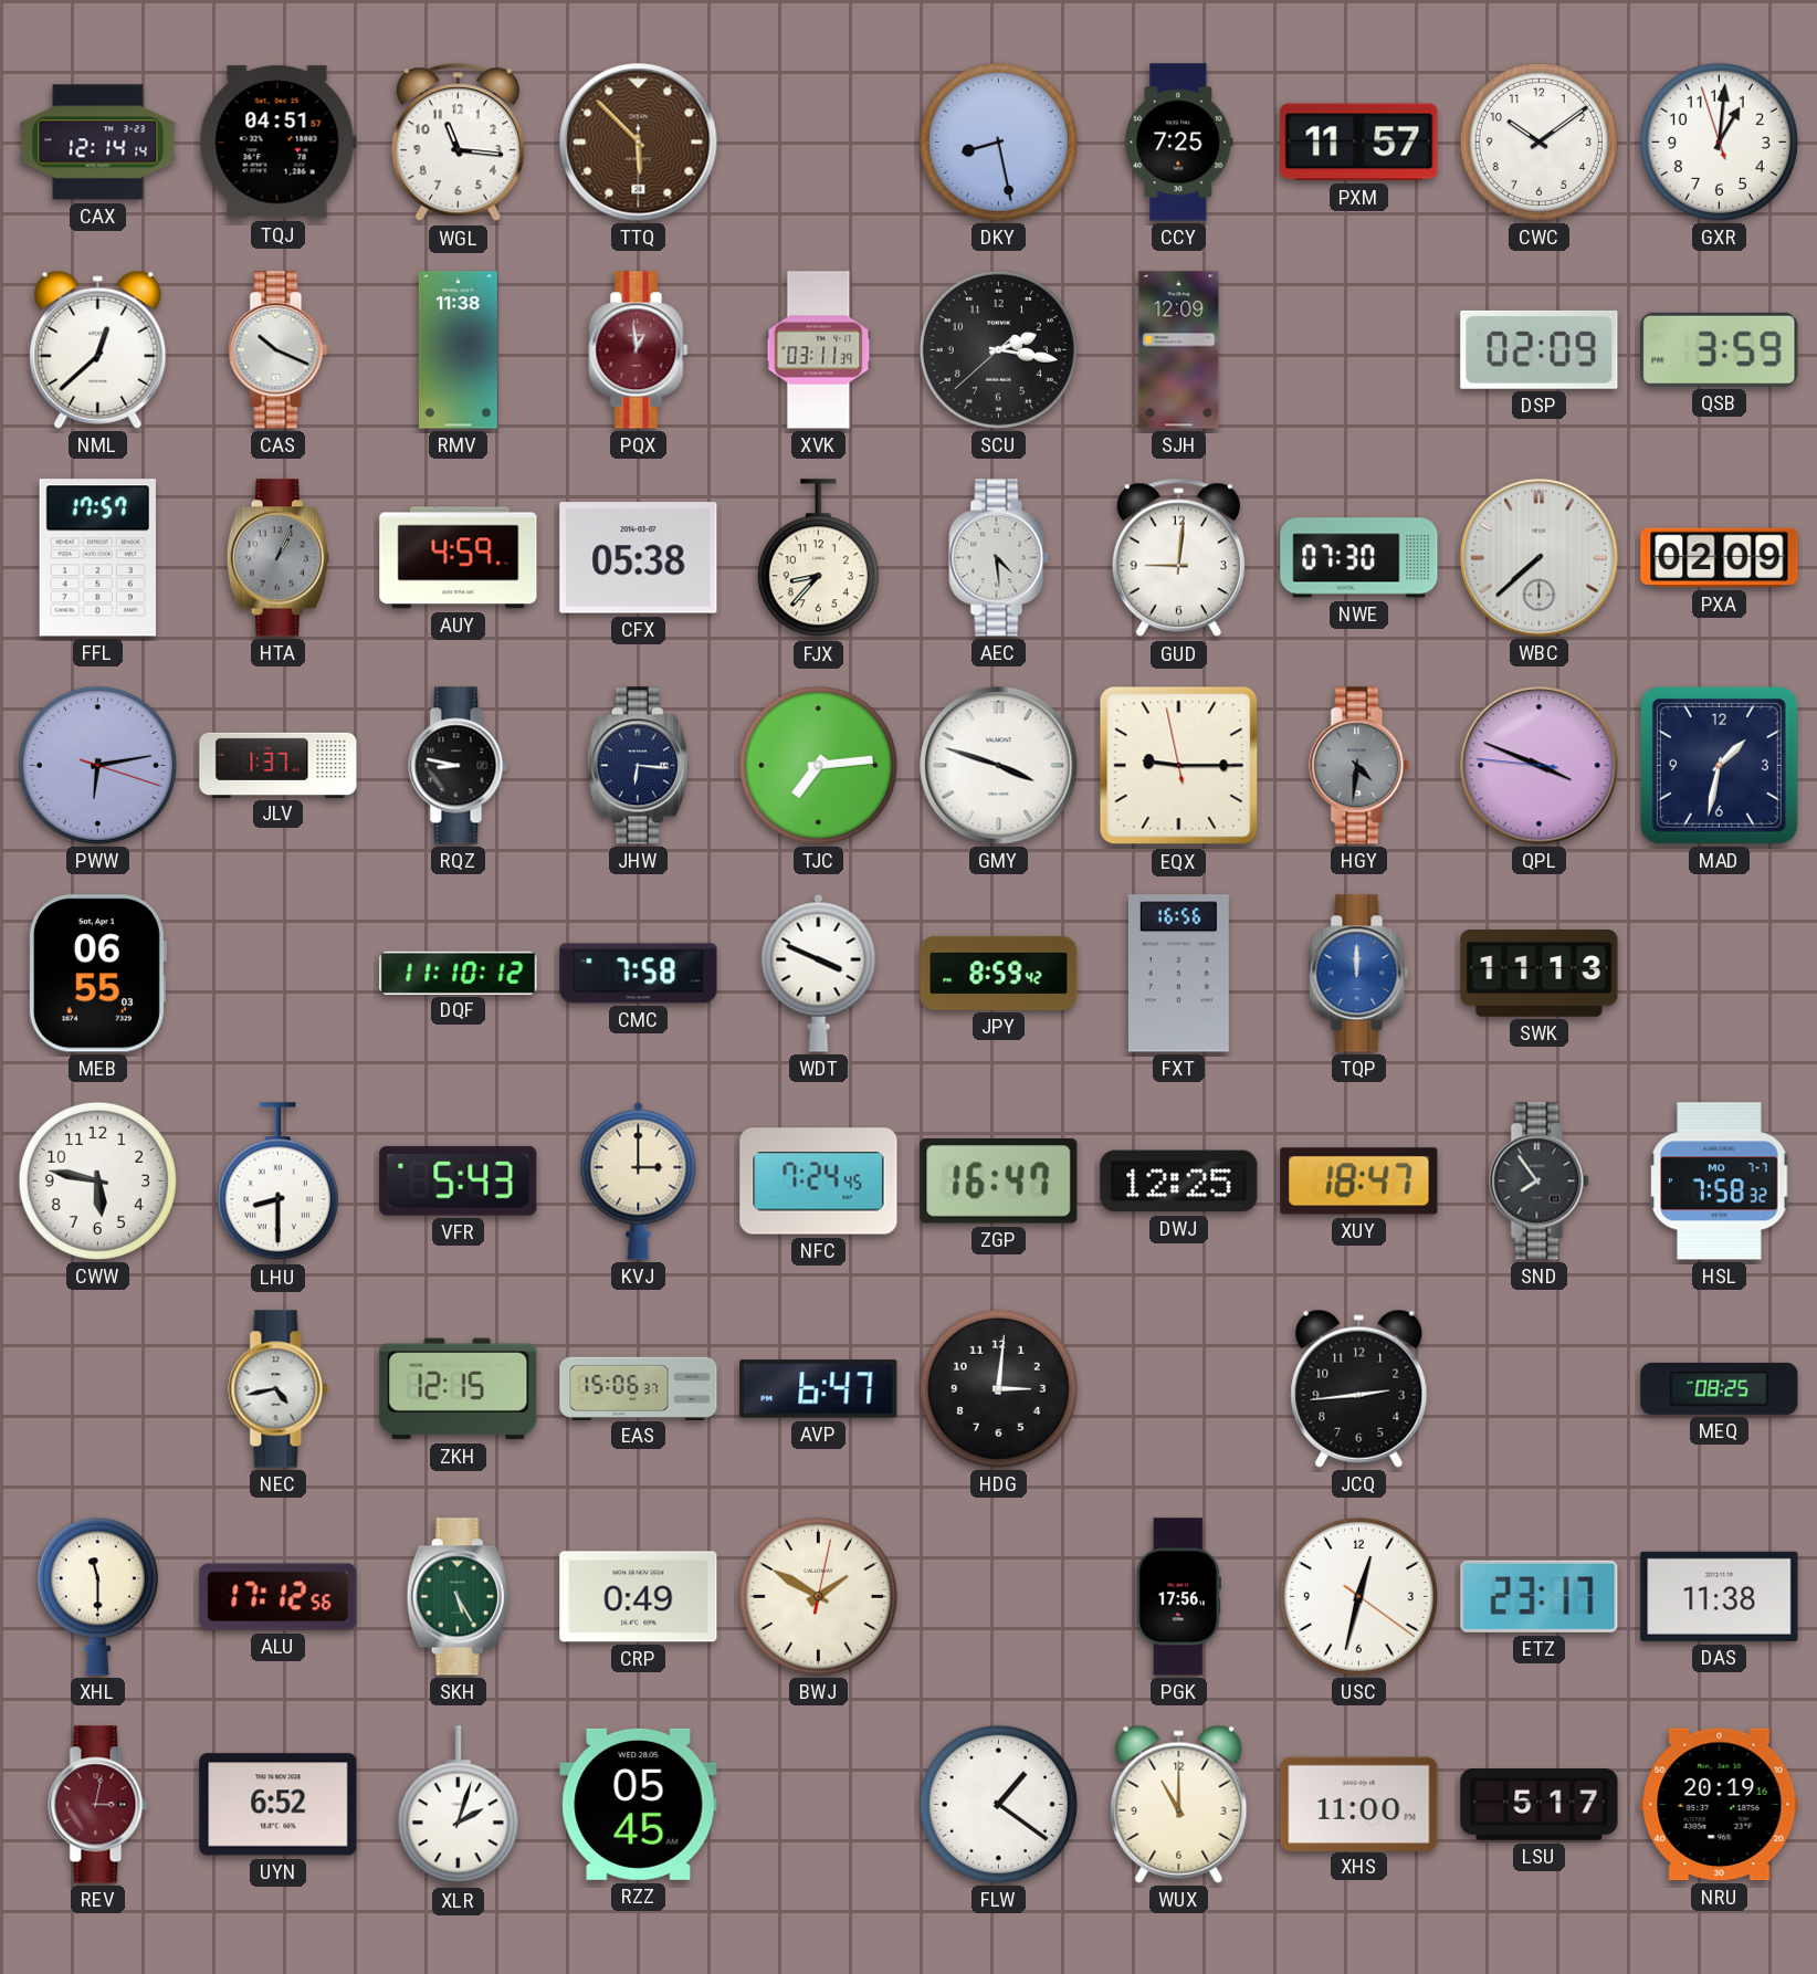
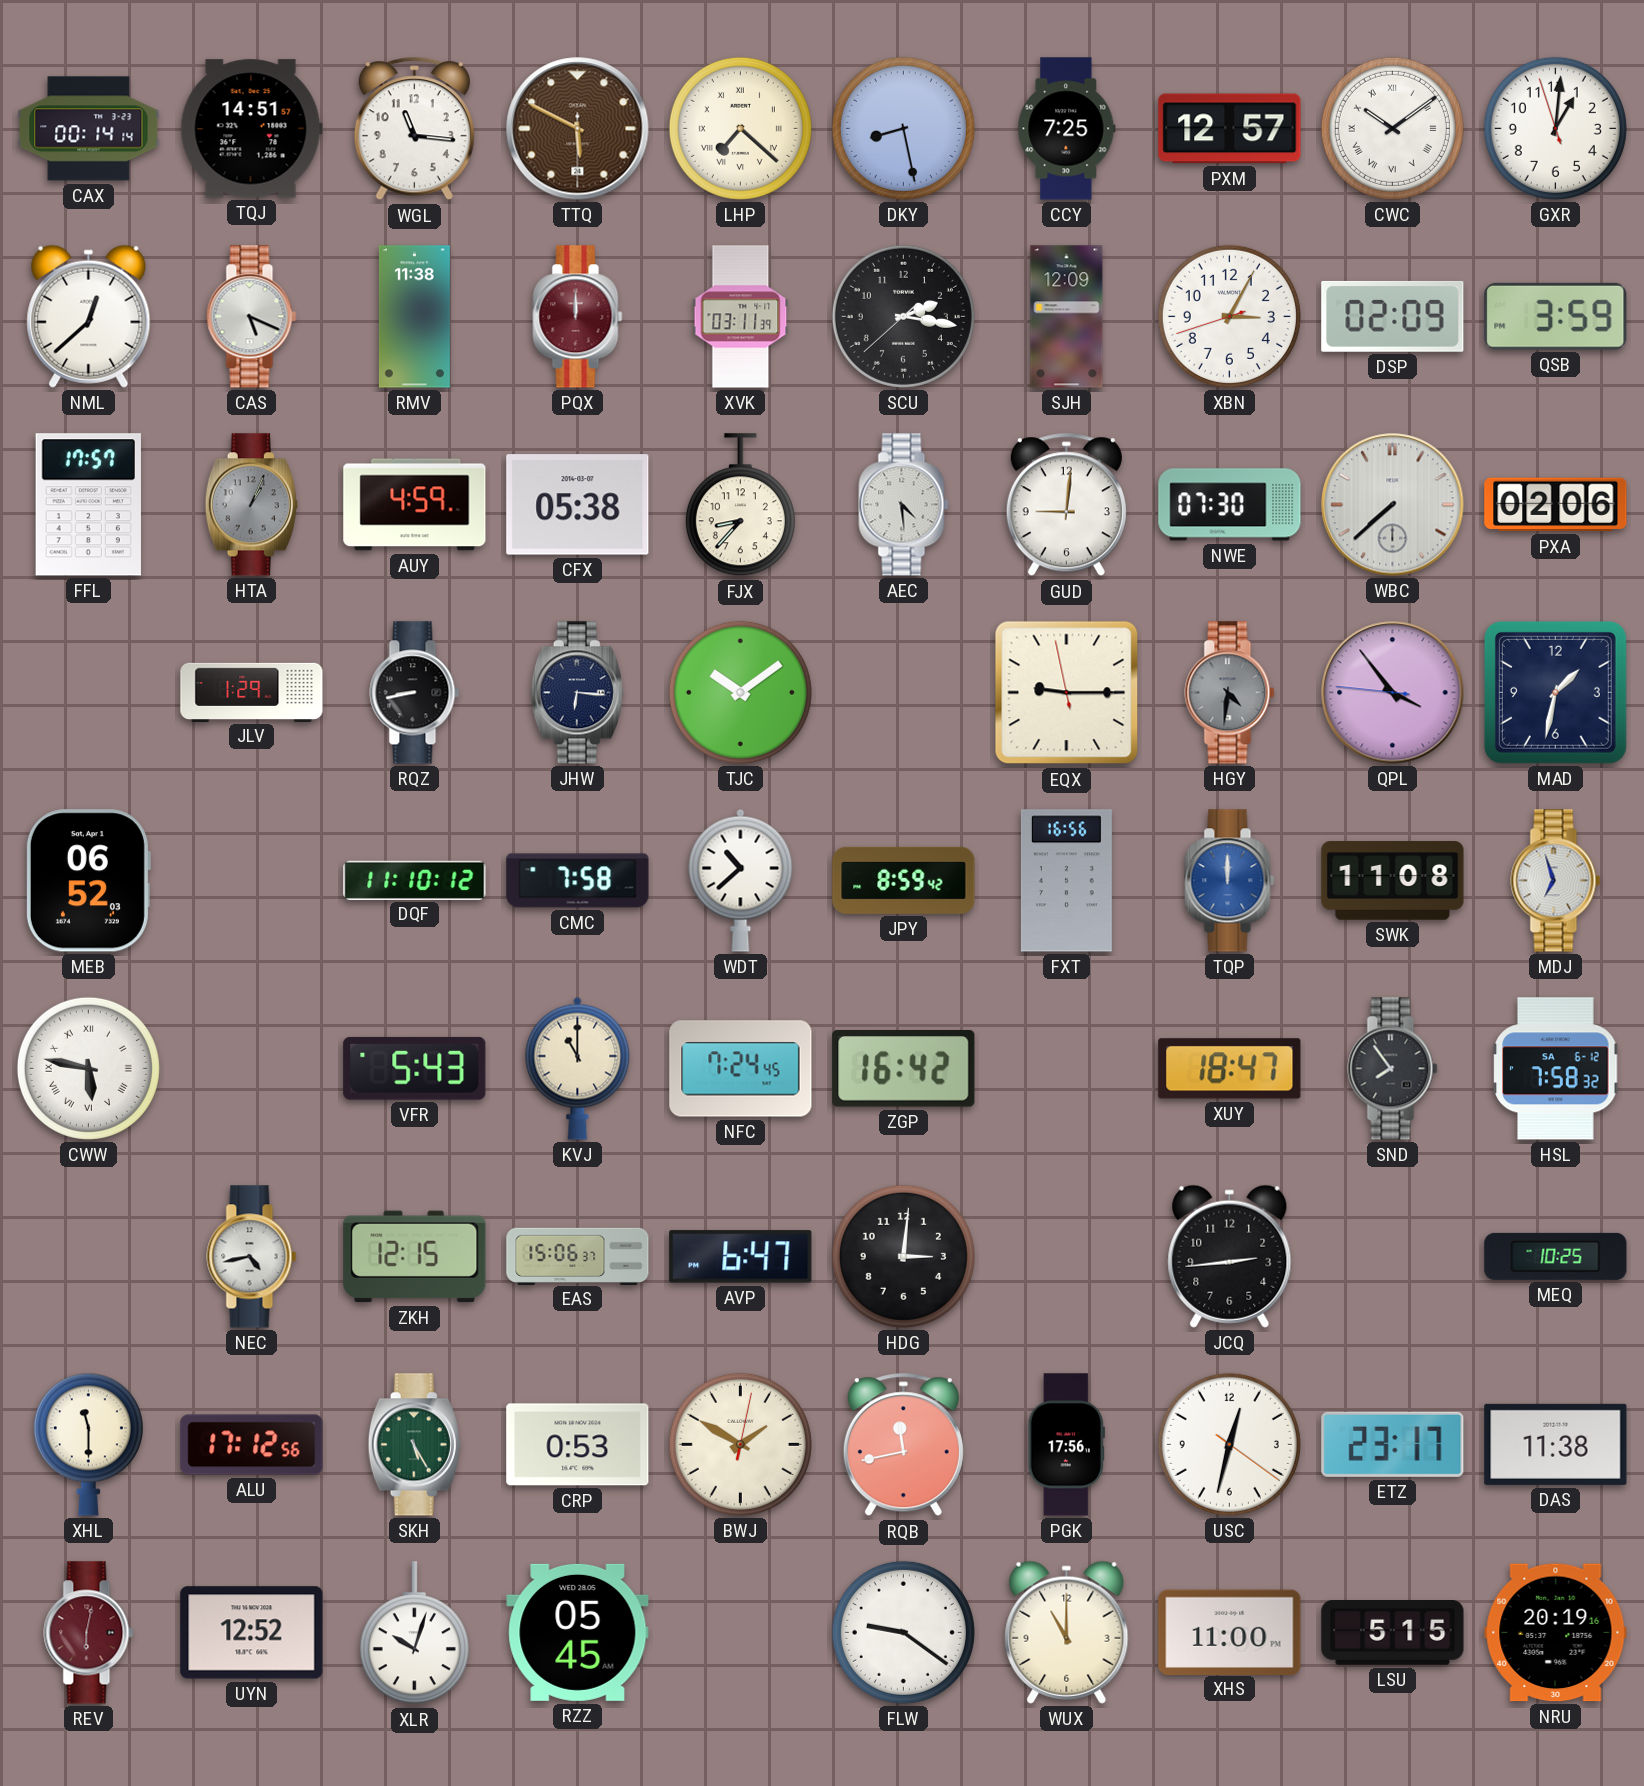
CAX: 12:14 -> 00:14 (89, 129)
TQJ: 04:51 -> 14:51 (251, 129)
TTQ: 5:52 -> 5:49 (578, 129)
LHP: none -> 7:22 (740, 128)
PXM: 11:57 -> 12:57 (1230, 129)
CWC numerals: Arabic -> Roman (1392, 128)
CAS: 10:19 -> 5:19 (252, 317)
PQX: 12:59 -> 12:00 (578, 317)
XBN: none -> 3:04 (1229, 316)
PXA: 02:09 -> 02:06 (1556, 505)
PWW: 6:13 -> none (97, 765)
JLV: 1:37 -> 1:29 (252, 692)
RQZ: 8:47 -> 8:43 (415, 693)
TJC: 7:14 -> 10:09 (740, 692)
GMY: 3:48 -> none (999, 766)
QPL: 3:48 -> 3:53 (1393, 693)
MEB: 06:55 -> 06:52 (88, 881)
WDT: 3:49 -> 10:38 (741, 880)
SWK: 11:13 -> 11:08 (1393, 881)
MDJ: none -> 6:57 (1556, 881)
CWW numerals: Arabic -> Roman (88, 1068)
LHU: 8:30 -> none (277, 1182)
KVJ: 3:00 -> 11:00 (578, 1068)
ZGP: 16:47 -> 16:42 (904, 1069)
DWJ: 12:25 -> none (1179, 1182)
HSL date: MO 7-7 -> SA 6-12 (1556, 1069)
MEQ: 08:25 -> 10:25 (1556, 1256)
CRP: 0:49 -> 0:53 (578, 1445)
RQB: none -> 11:43 (903, 1445)
REV: 3:02 -> 6:02 (89, 1633)
UYN: 6:52 -> 12:52 (252, 1633)
XLR: 2:03 -> 10:03 (414, 1633)
FLW: 1:21 -> 9:21 (903, 1632)
LSU: 5:17 -> 5:15 (1393, 1633)
